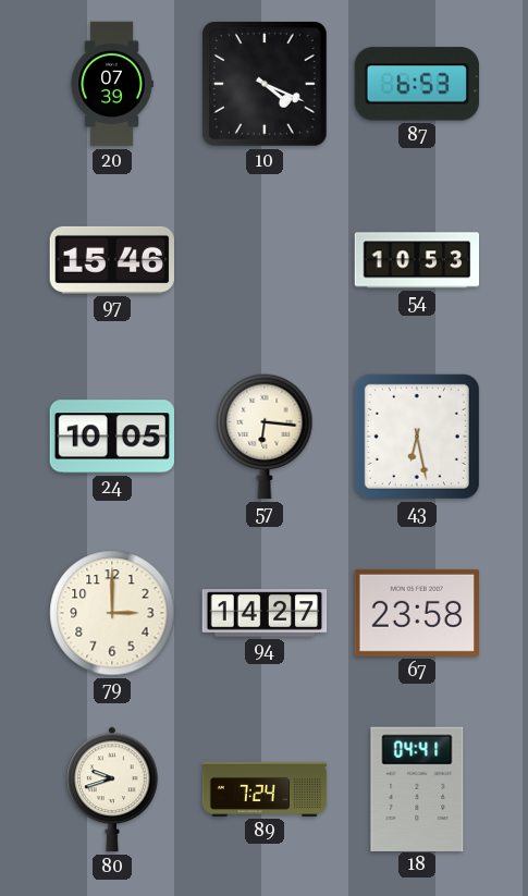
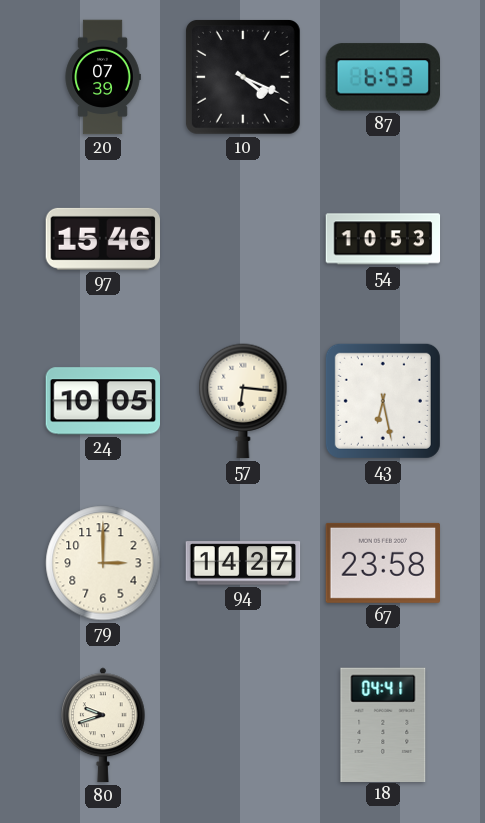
89: 7:24 -> none (265, 789)
